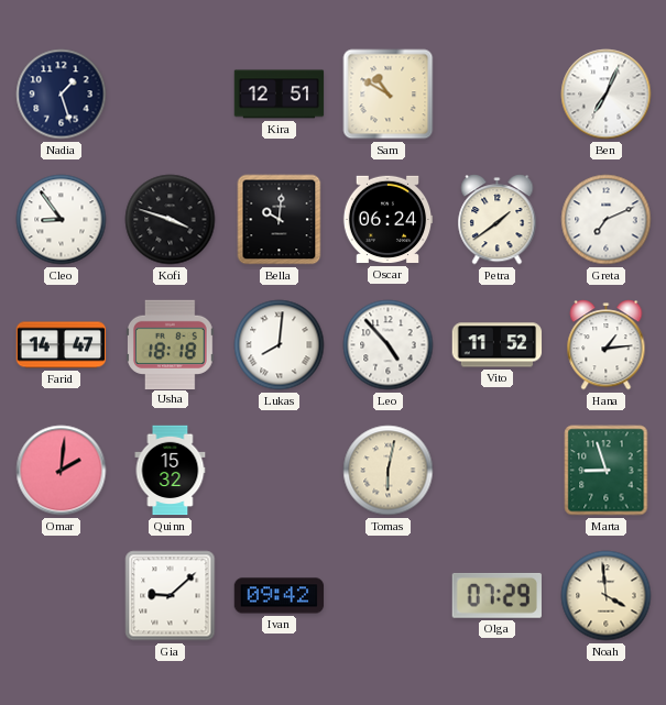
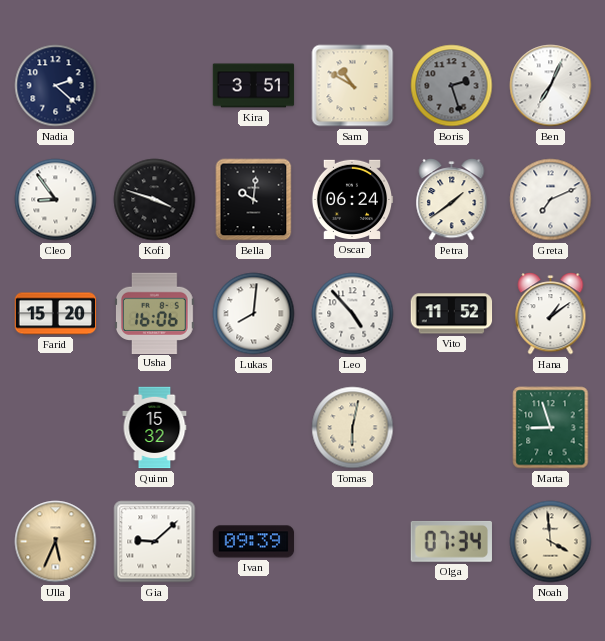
Nadia: 1:27 -> 2:22 (56, 86)
Kira: 12:51 -> 3:51 (254, 86)
Boris: none -> 2:27 (452, 86)
Farid: 14:47 -> 15:20 (56, 314)
Usha: 18:18 -> 16:06 (155, 313)
Hana: 1:14 -> 1:09 (551, 314)
Omar: 2:01 -> none (62, 471)
Ulla: none -> 5:34 (56, 542)
Ivan: 09:42 -> 09:39 (254, 542)
Olga: 07:29 -> 07:34 (451, 541)
